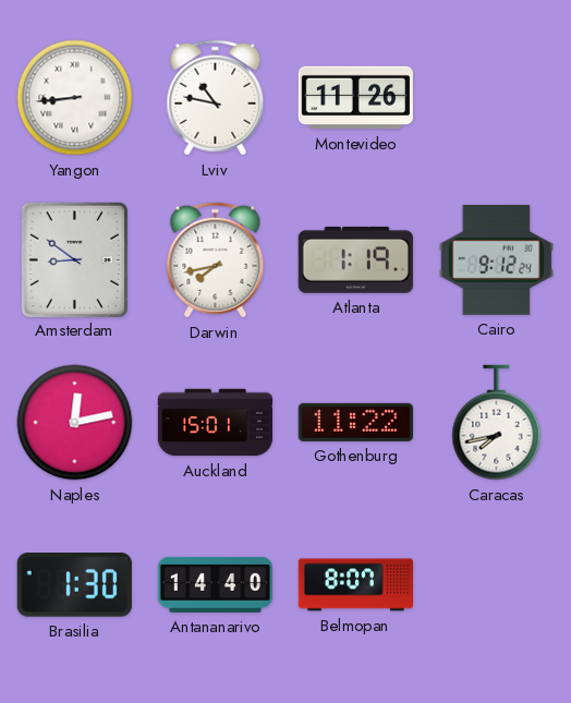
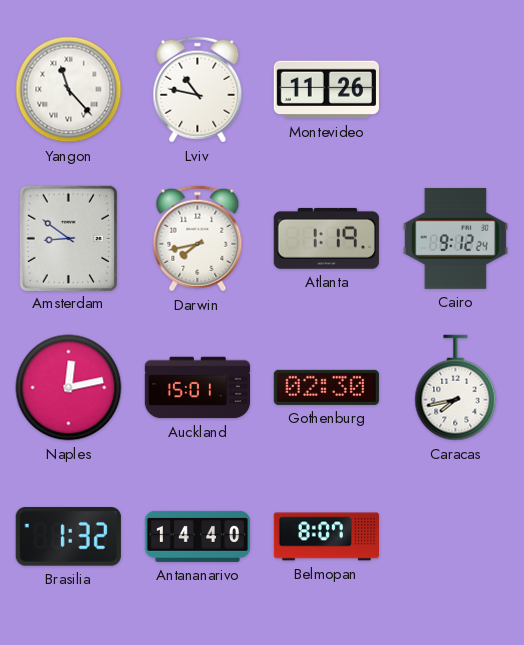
Yangon: 8:44 -> 11:23 (69, 90)
Gothenburg: 11:22 -> 02:30 (326, 387)
Brasilia: 1:30 -> 1:32 (68, 537)
